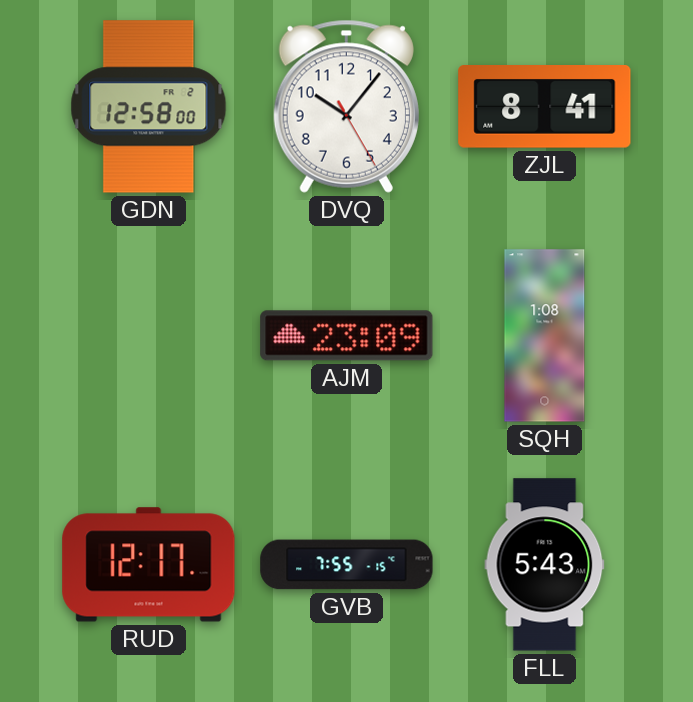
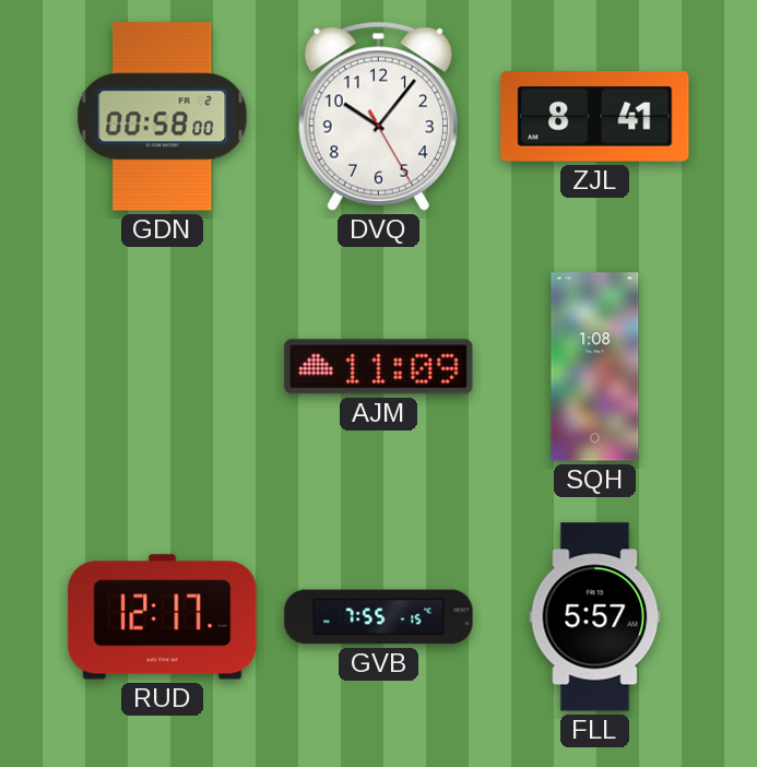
GDN: 12:58 -> 00:58 (163, 117)
AJM: 23:09 -> 11:09 (379, 367)
FLL: 5:43 -> 5:57 (595, 617)
